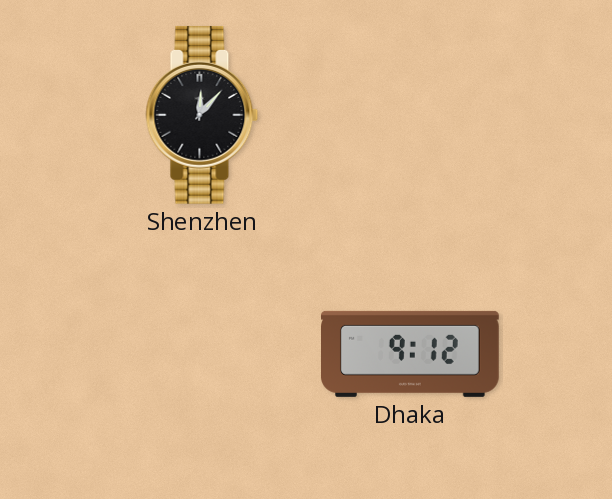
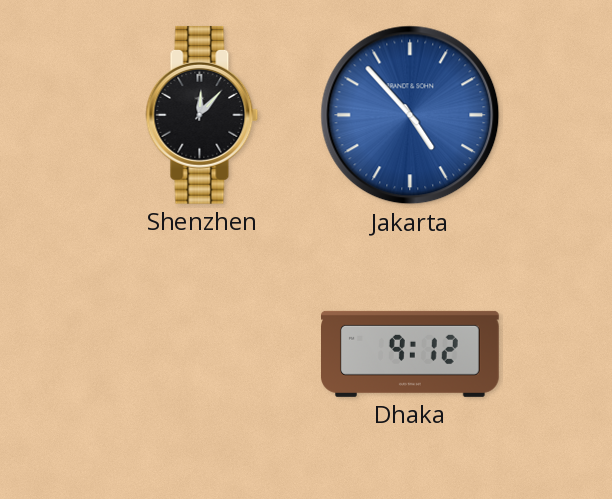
Jakarta: none -> 4:53 (410, 115)
